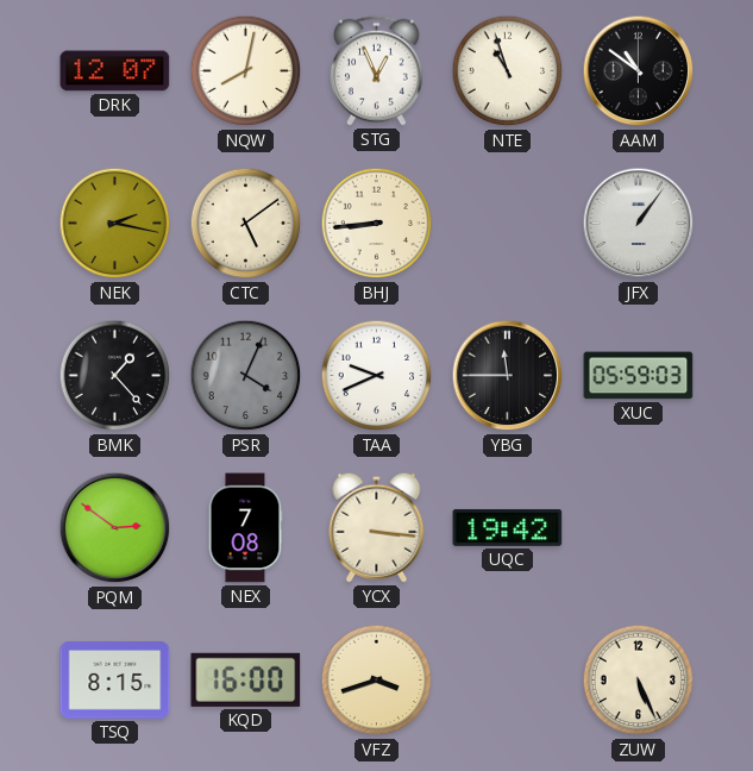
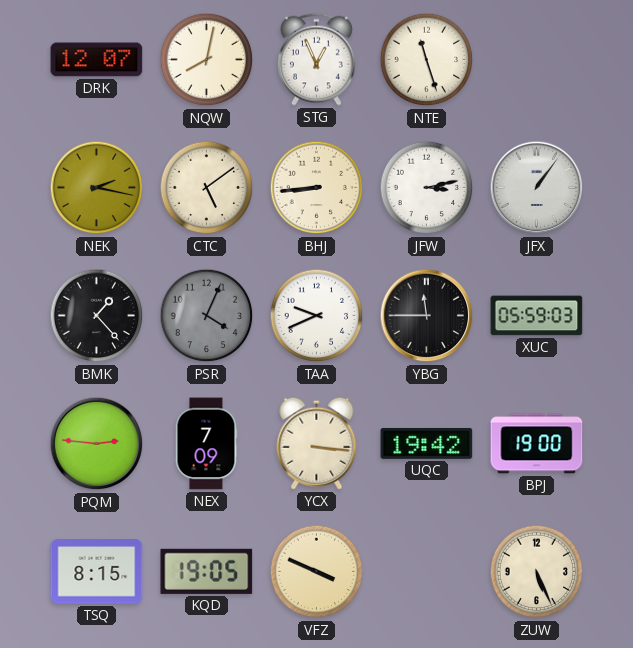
NTE: 10:57 -> 11:27 (427, 60)
AAM: 10:51 -> none (639, 71)
JFW: none -> 3:13 (427, 188)
PQM: 2:51 -> 2:46 (97, 444)
NEX: 7:08 -> 7:09 (206, 444)
BPJ: none -> 19:00 (537, 444)
KQD: 16:00 -> 19:05 (207, 571)
VFZ: 3:42 -> 3:49 (317, 572)
